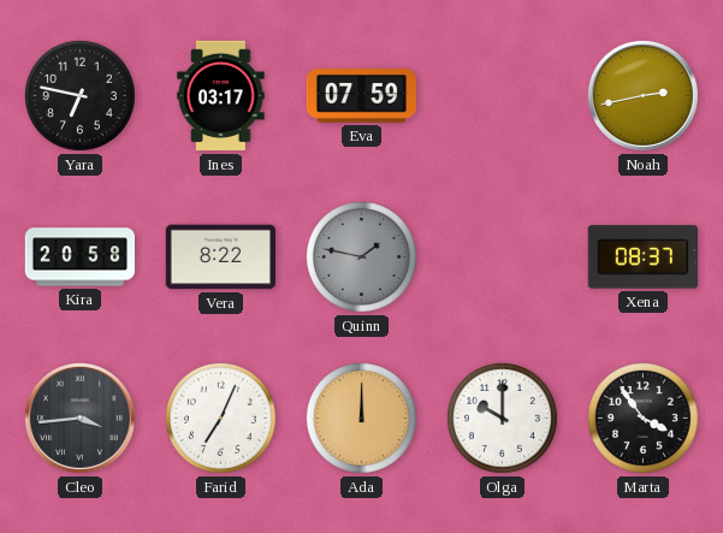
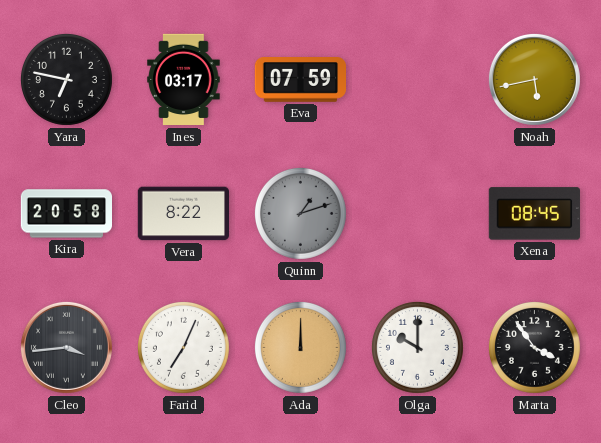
Noah: 2:43 -> 5:43 (534, 79)
Quinn: 1:47 -> 1:12 (300, 213)
Xena: 08:37 -> 08:45 (534, 214)
